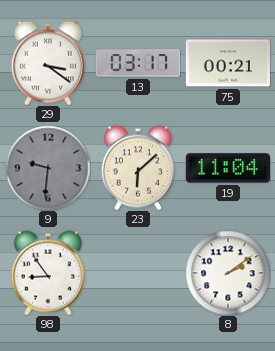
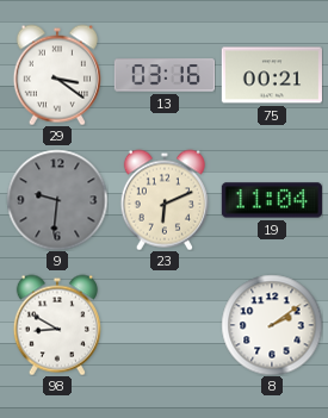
13: 03:17 -> 03:16 (165, 75)
23: 6:08 -> 6:11 (165, 200)
98: 8:54 -> 8:50 (57, 325)
